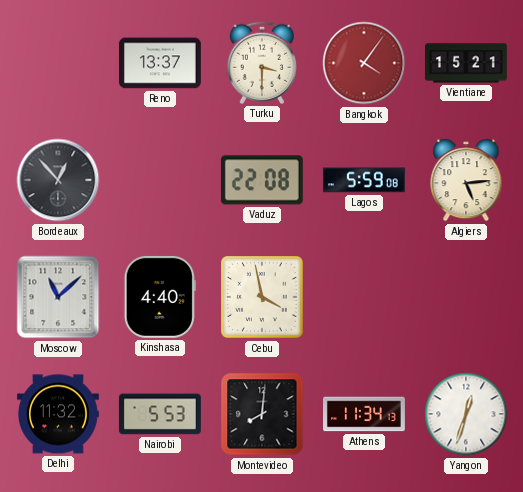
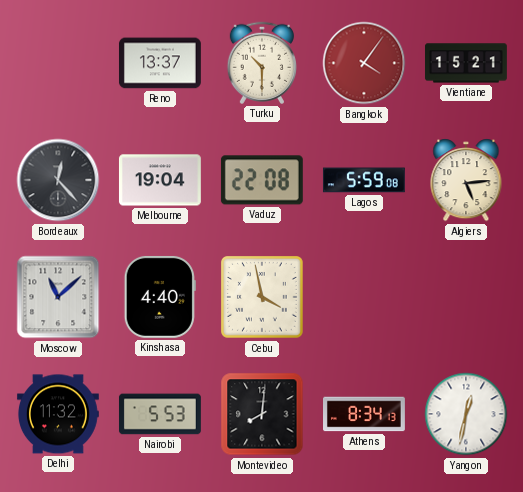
Turku: 3:30 -> 10:30 (261, 63)
Bordeaux: 12:53 -> 12:23 (58, 180)
Melbourne: none -> 19:04 (160, 180)
Athens: 11:34 -> 8:34 (365, 414)
Yangon: 12:33 -> 12:32 (466, 414)
